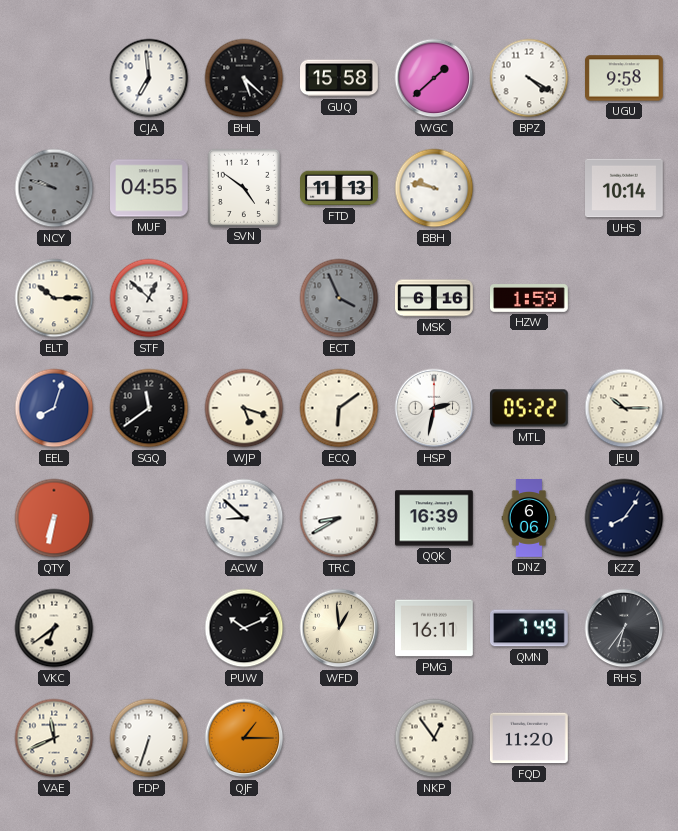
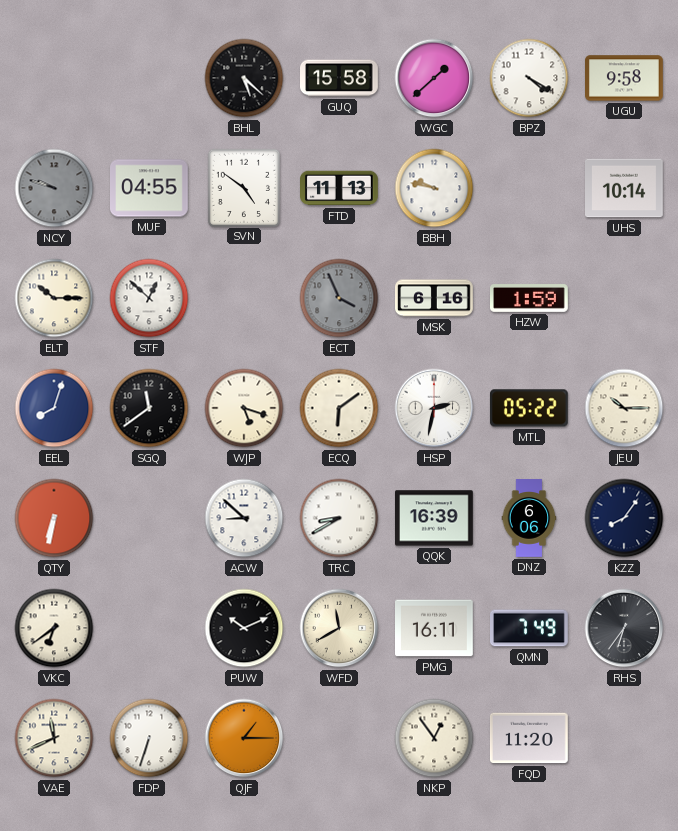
CJA: 6:59 -> none (149, 78)
WFD: 12:59 -> 11:40 (339, 628)
